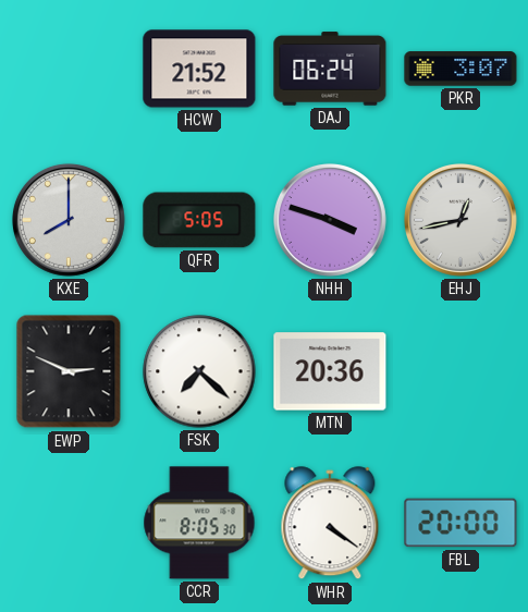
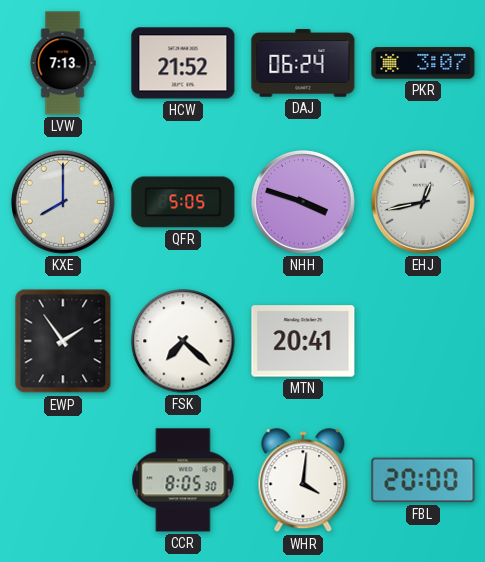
LVW: none -> 7:13 (63, 63)
EWP: 2:49 -> 1:54 (63, 341)
MTN: 20:36 -> 20:41 (303, 341)
WHR: 4:21 -> 4:01 (303, 481)
